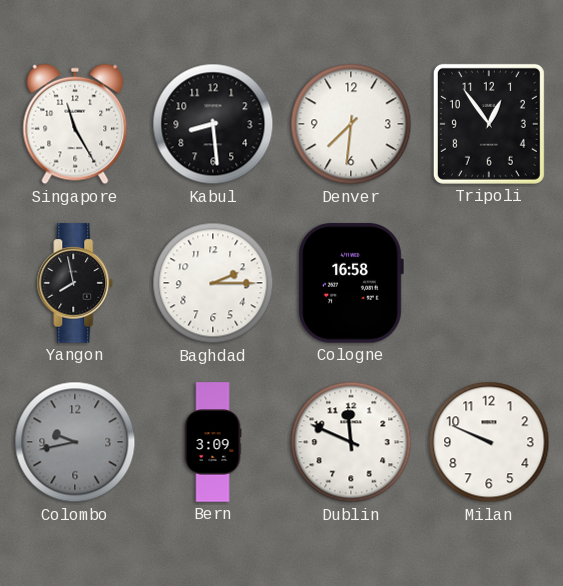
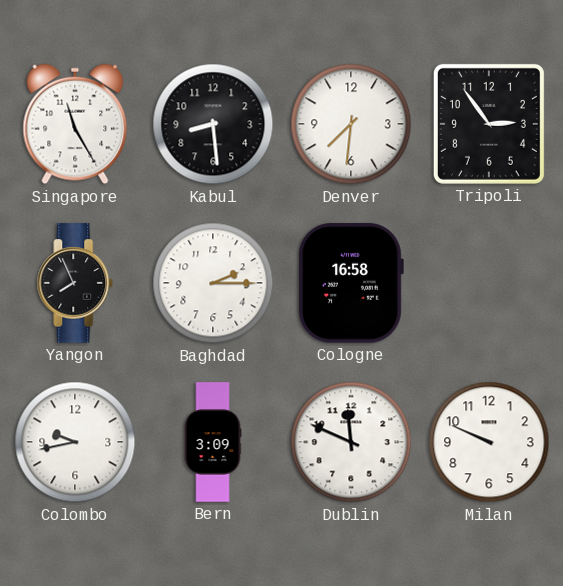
Tripoli: 12:54 -> 2:54 (489, 124)
Yangon: 7:58 -> 7:56 (75, 283)
Colombo dial: grey -> white (75, 442)
